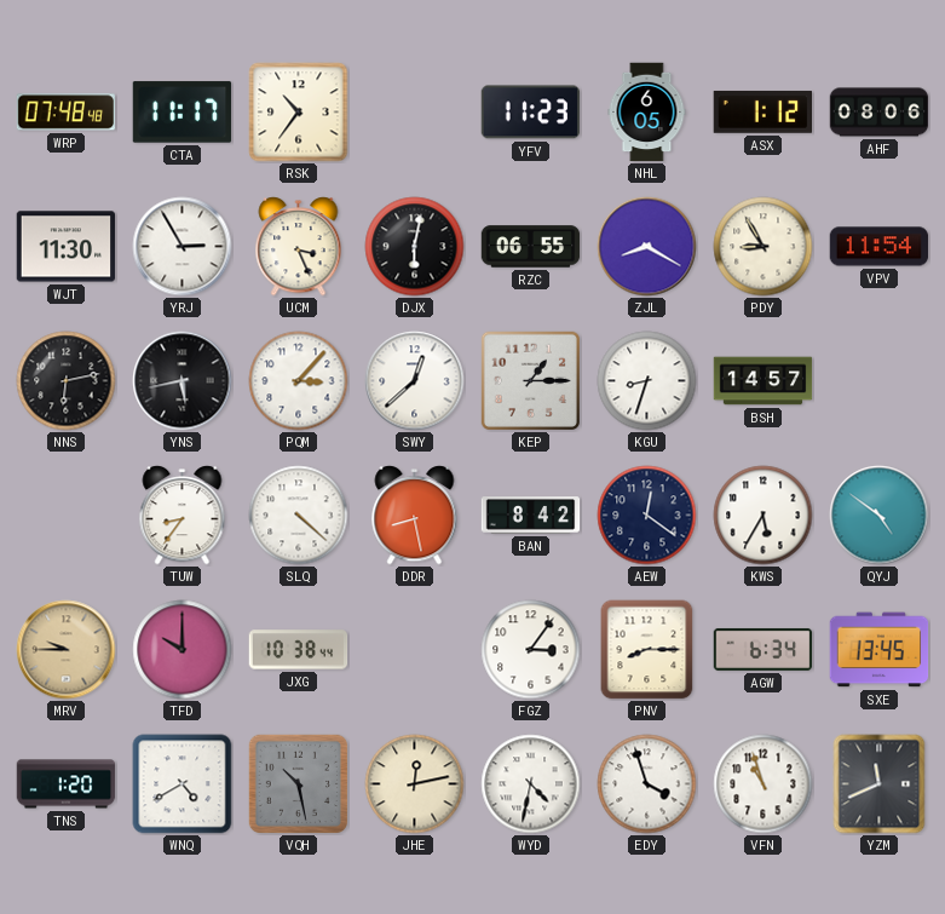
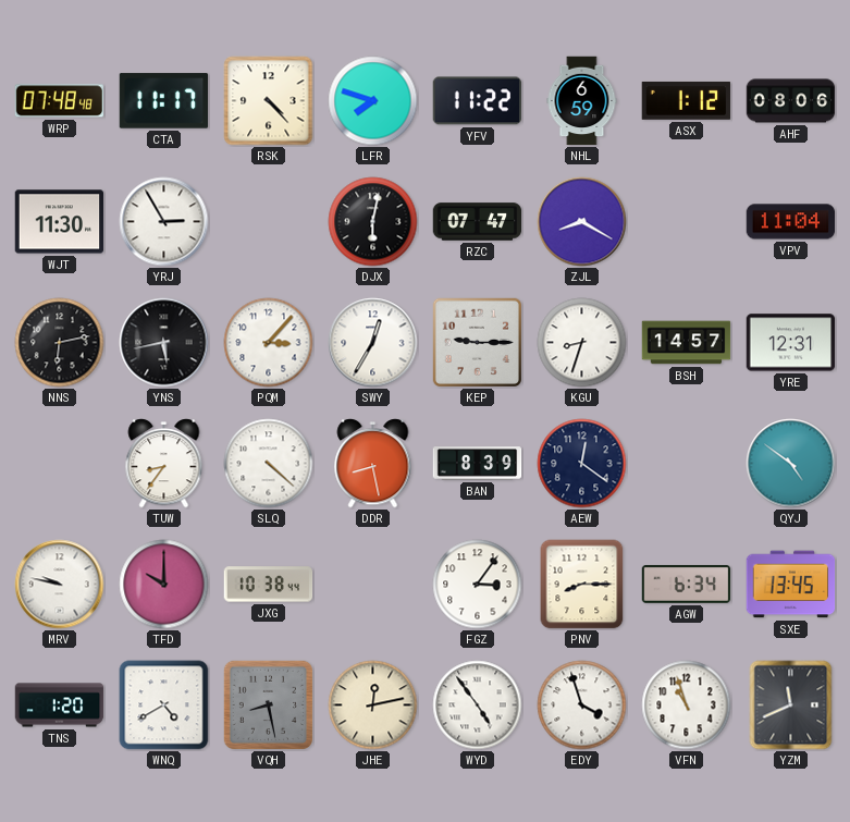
RSK: 10:36 -> 4:23 (269, 101)
LFR: none -> 7:48 (373, 101)
YFV: 11:23 -> 11:22 (478, 101)
NHL: 6:05 -> 6:59 (582, 101)
UCM: 3:26 -> none (299, 247)
RZC: 06:55 -> 07:47 (478, 222)
PDY: 8:55 -> none (764, 247)
VPV: 11:54 -> 11:04 (791, 222)
SWY: 12:38 -> 12:35 (373, 343)
KEP: 1:15 -> 9:15 (477, 342)
YRE: none -> 12:31 (791, 343)
BAN: 8:42 -> 8:39 (478, 464)
KWS: 5:35 -> none (764, 516)
MRV: 9:45 -> 9:47 (60, 585)
MRV dial: champagne -> white (60, 585)
VQH: 10:28 -> 8:28 (268, 704)
WYD: 4:32 -> 4:54 (478, 706)
